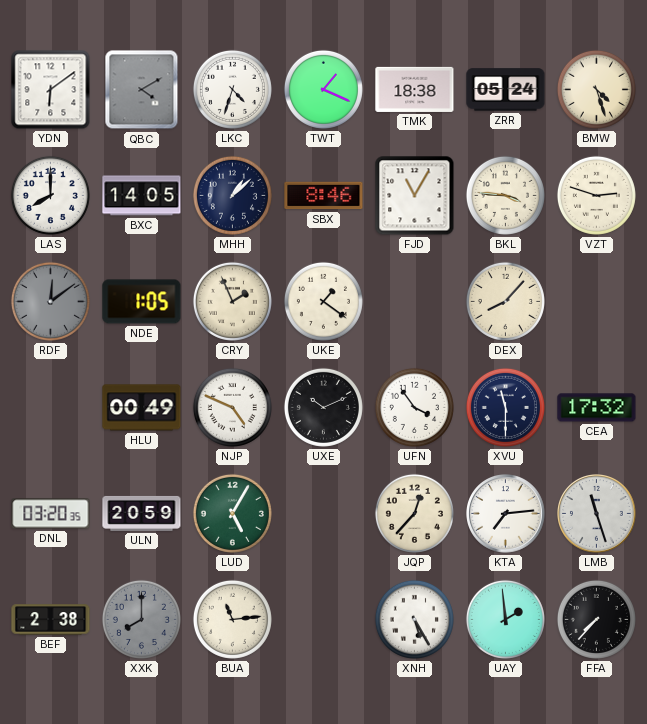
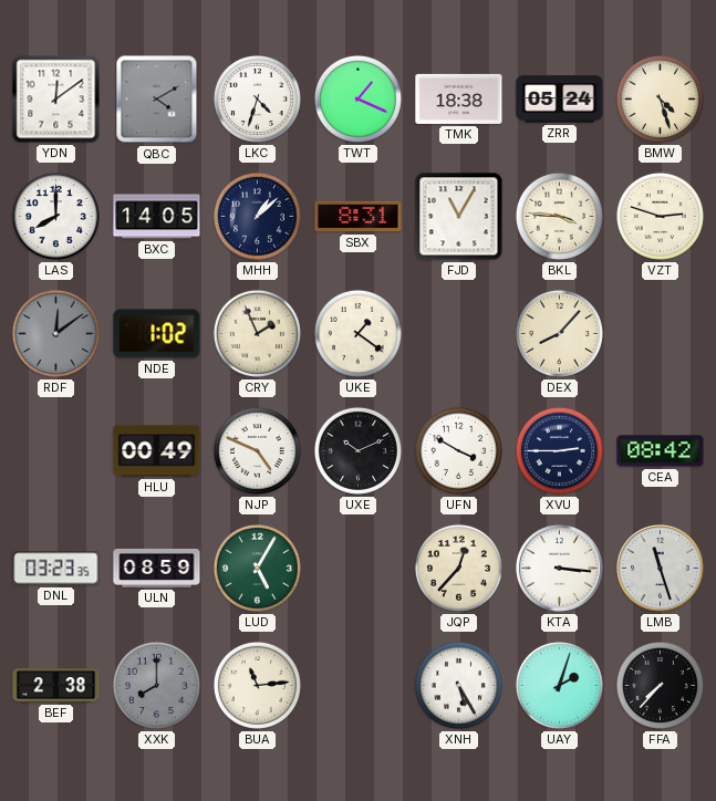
YDN: 6:09 -> 12:09 (56, 100)
SBX: 8:46 -> 8:31 (359, 217)
NDE: 1:05 -> 1:02 (157, 334)
UFN: 3:54 -> 3:50 (458, 450)
XVU: 11:30 -> 2:45 (559, 450)
CEA: 17:32 -> 08:42 (661, 451)
DNL: 03:20 -> 03:23 (56, 569)
ULN: 20:59 -> 08:59 (157, 568)
KTA: 7:14 -> 3:16 (560, 569)
UAY: 1:59 -> 2:03 (559, 685)
